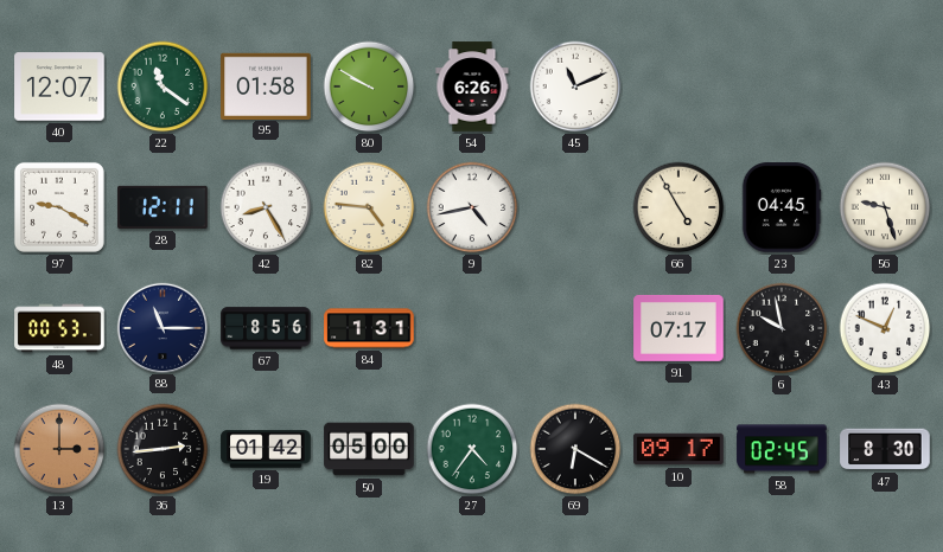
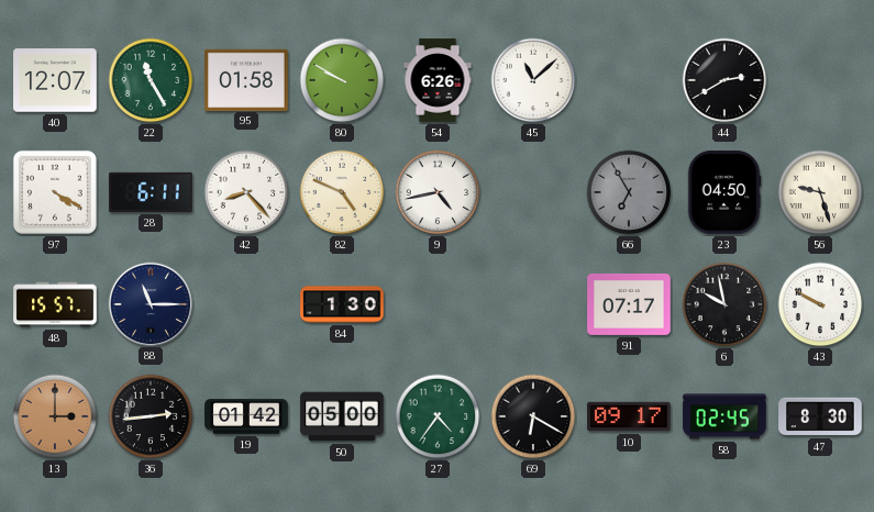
22: 11:21 -> 11:25 (151, 80)
45: 11:11 -> 11:08 (533, 80)
44: none -> 2:40 (724, 80)
97: 9:20 -> 4:20 (55, 192)
28: 12:11 -> 6:11 (151, 192)
42: 8:25 -> 8:23 (246, 192)
82: 4:46 -> 4:49 (342, 192)
66: 4:55 -> 6:55 (629, 192)
66 dial: cream -> grey (629, 192)
23: 04:45 -> 04:50 (724, 192)
48: 00:53 -> 15:57 (55, 304)
67: 8:56 -> none (266, 328)
84: 1:31 -> 1:30 (342, 304)
43: 12:49 -> 9:50 (820, 304)
